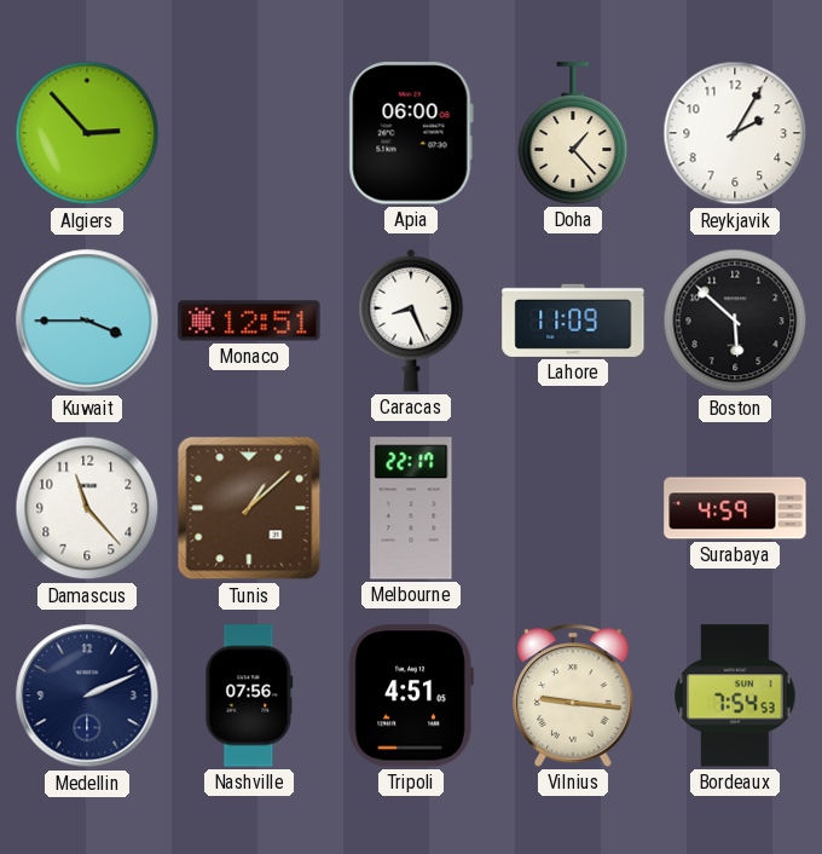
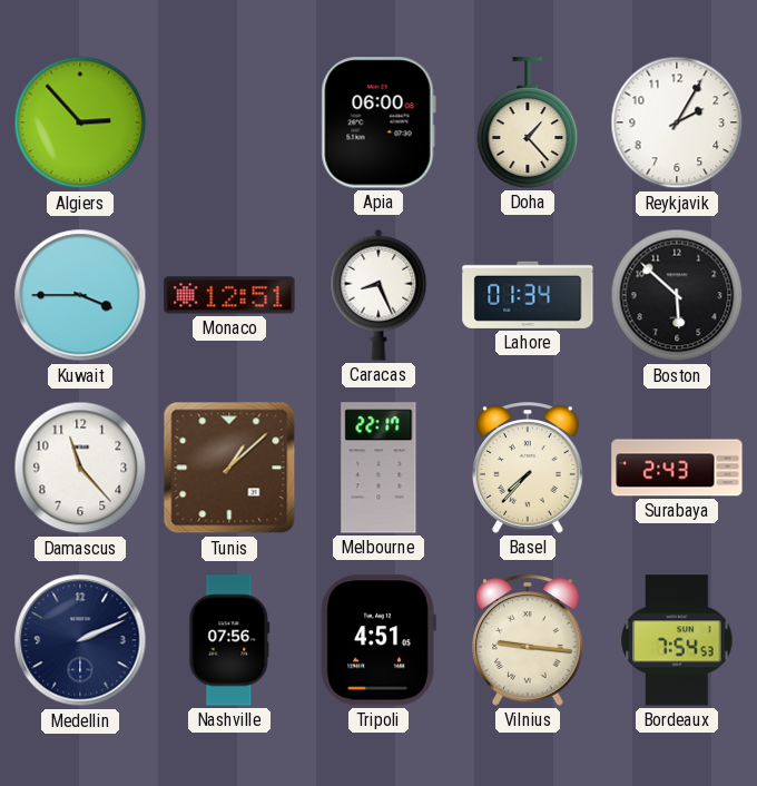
Lahore: 11:09 -> 01:34 (528, 295)
Basel: none -> 7:37 (528, 468)
Surabaya: 4:59 -> 2:43 (677, 468)
